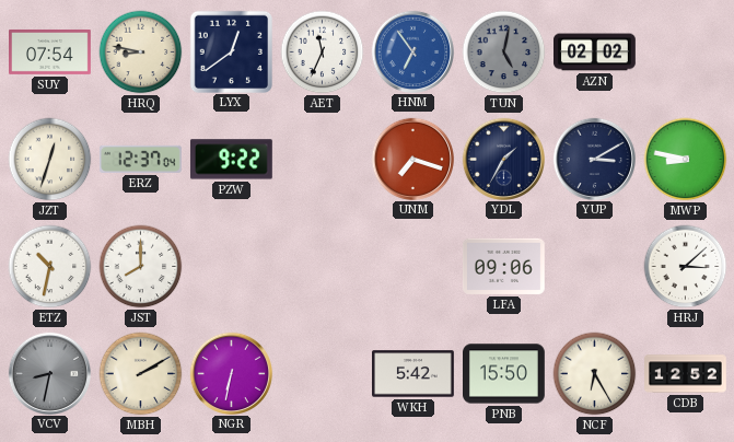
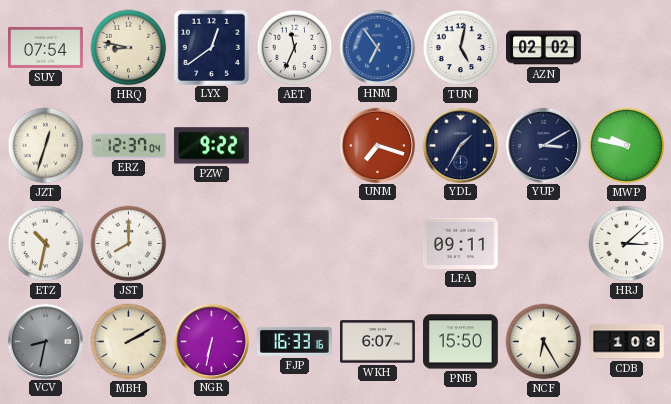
TUN dial: grey -> white (461, 48)
MWP: 8:47 -> 9:47 (627, 146)
LFA: 09:06 -> 09:11 (461, 243)
FJP: none -> 16:33 (294, 341)
WKH: 5:42 -> 6:07 (378, 342)
CDB: 12:52 -> 1:08 (627, 342)
